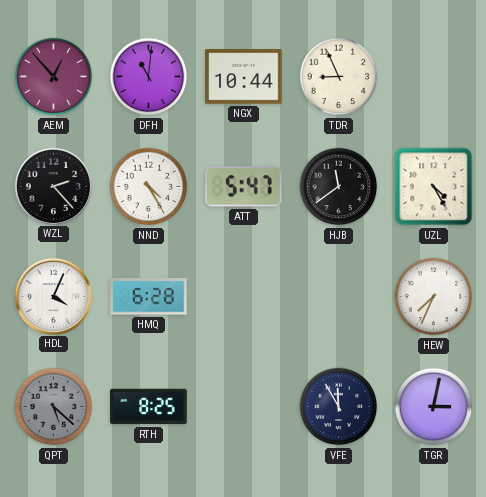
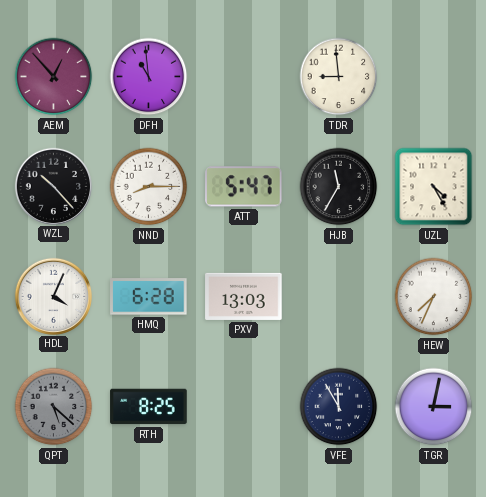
DFH: 11:01 -> 10:59 (149, 77)
NGX: 10:44 -> none (244, 77)
TDR: 8:56 -> 8:59 (339, 77)
WZL: 2:23 -> 10:23 (53, 186)
NND: 4:25 -> 8:15 (149, 187)
HJB: 11:39 -> 11:35 (339, 187)
PXV: none -> 13:03 (244, 296)
